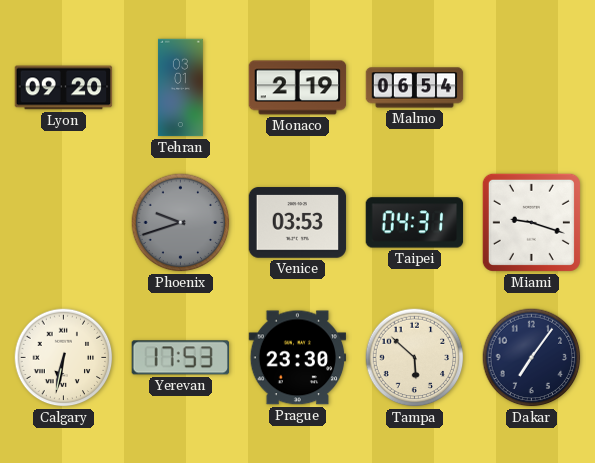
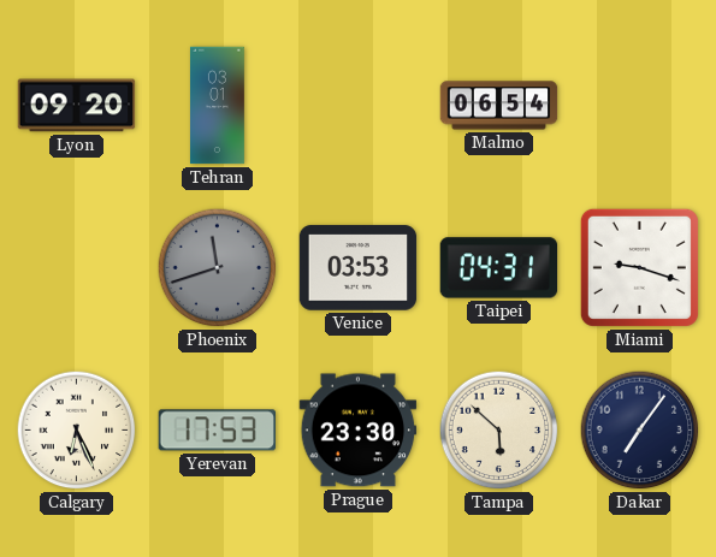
Monaco: 2:19 -> none (298, 88)
Phoenix: 9:42 -> 11:42 (218, 268)
Calgary: 6:32 -> 6:26 (77, 431)
